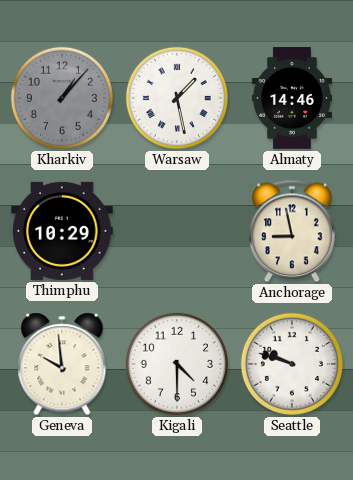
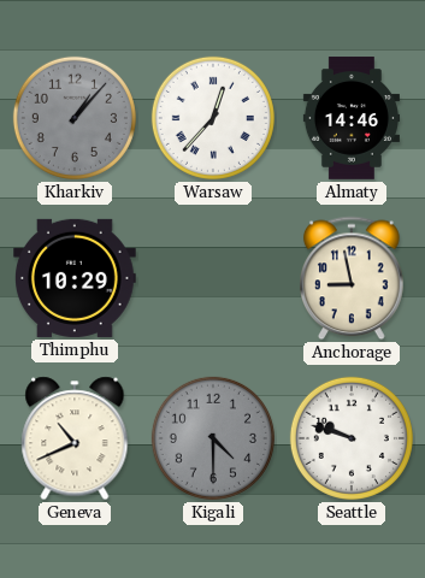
Warsaw: 1:28 -> 12:37 (213, 118)
Geneva: 9:59 -> 10:41 (75, 438)
Kigali dial: white -> grey (213, 438)
